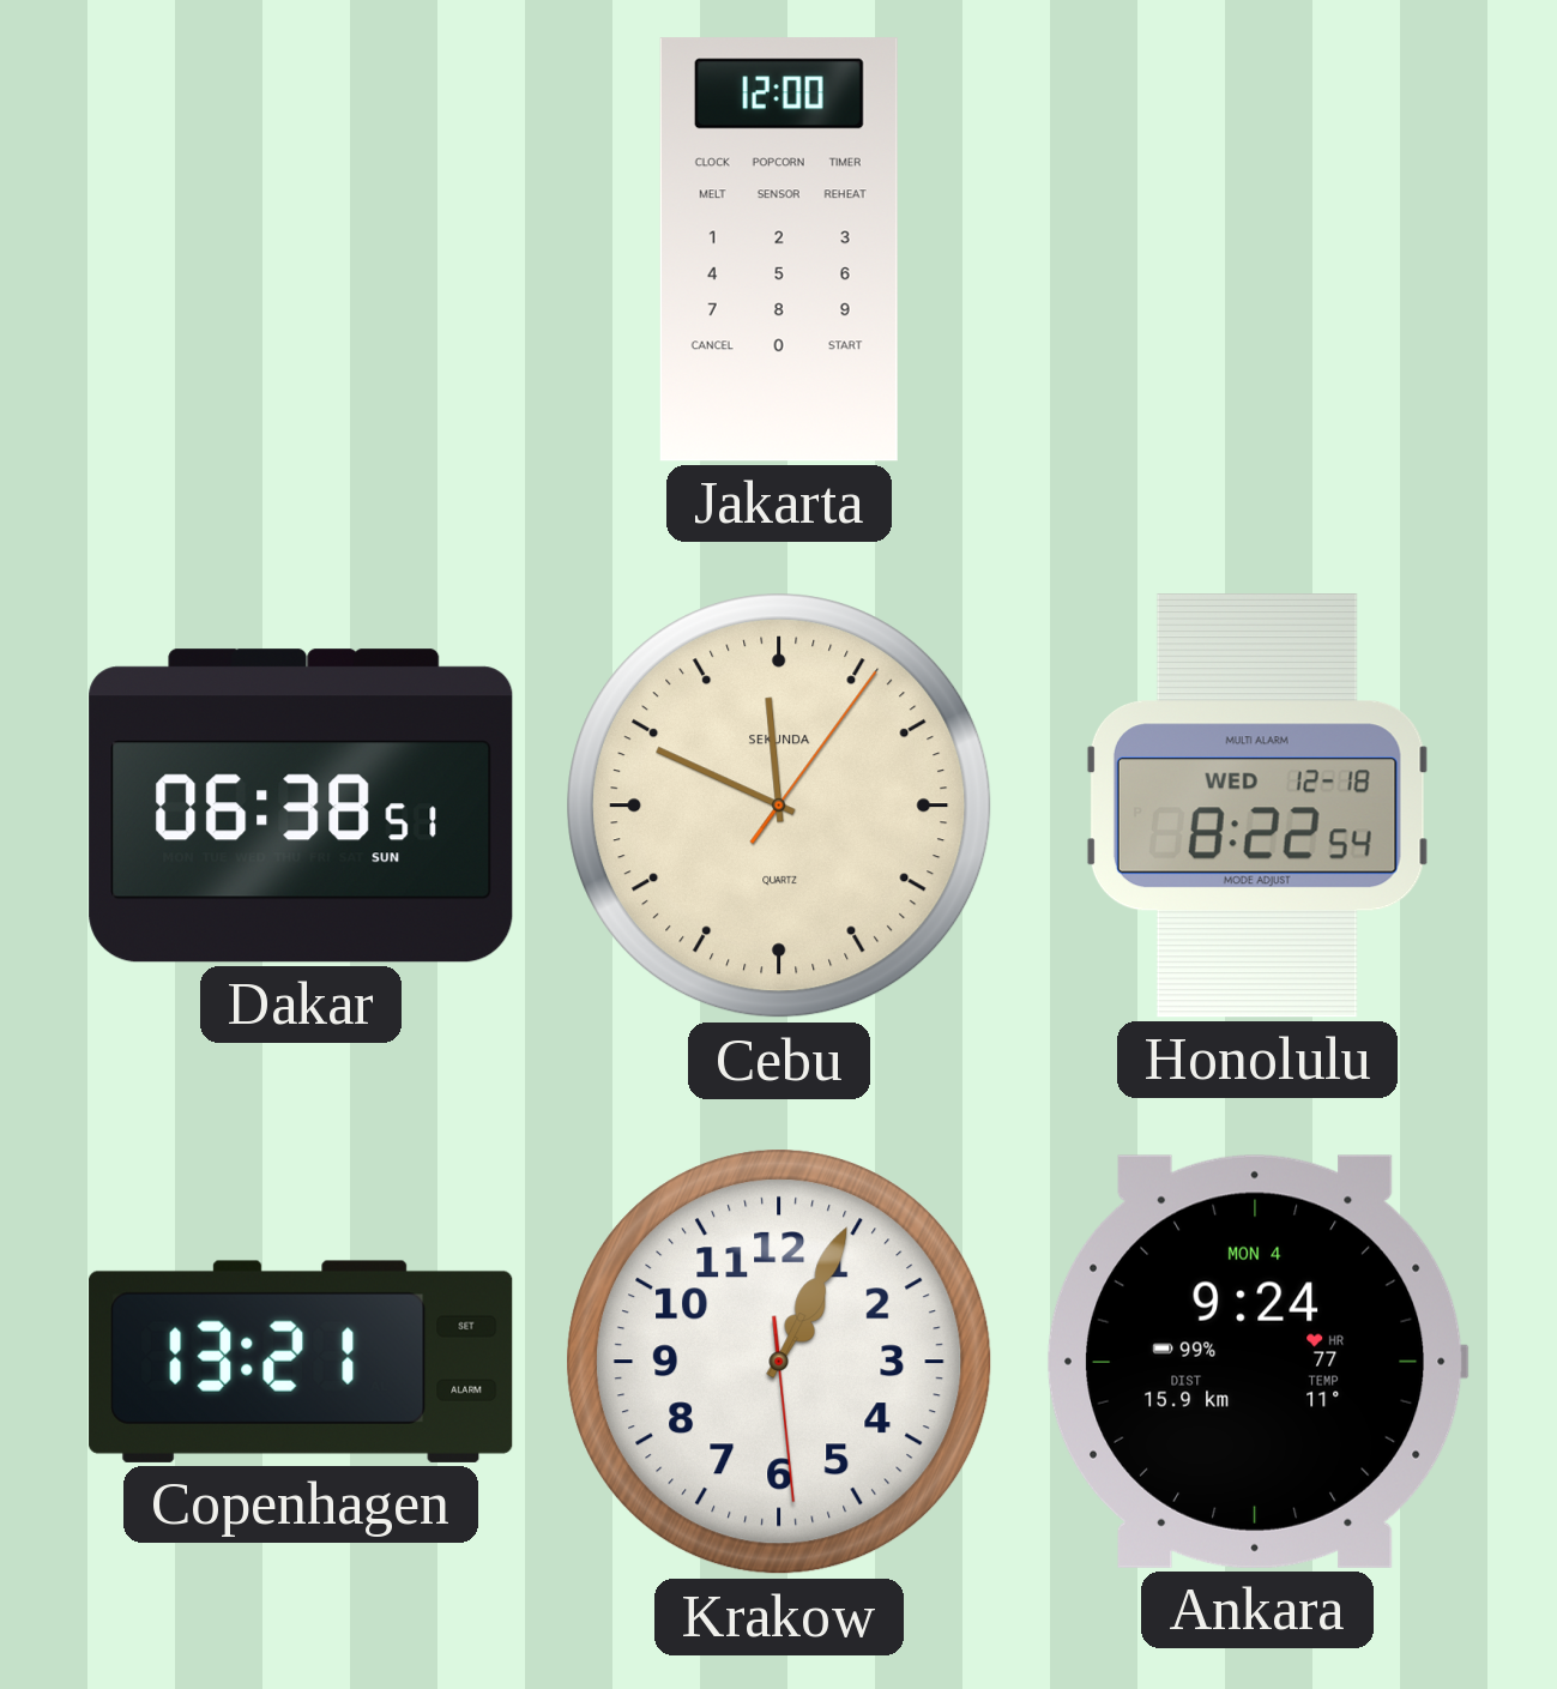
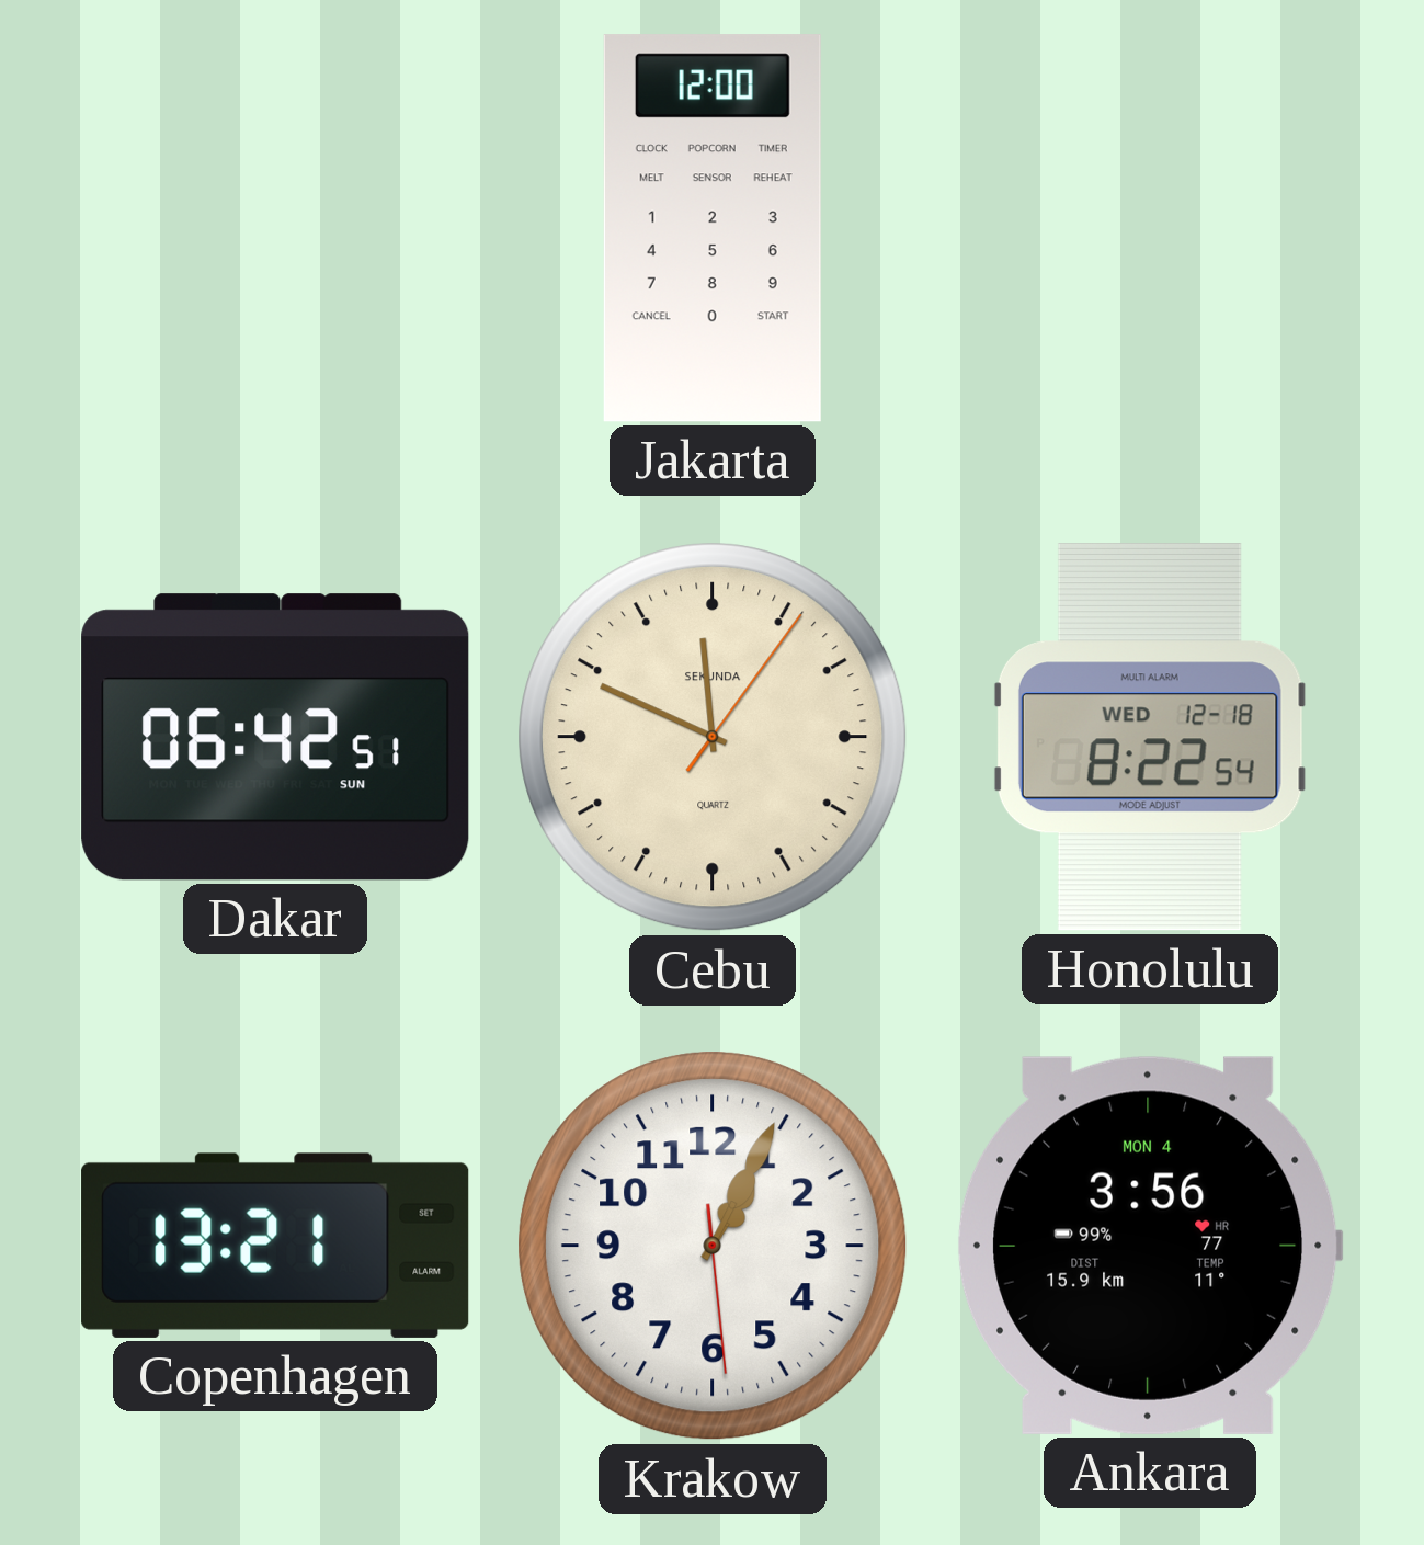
Dakar: 06:38 -> 06:42 (275, 737)
Ankara: 9:24 -> 3:56 (1150, 1246)
